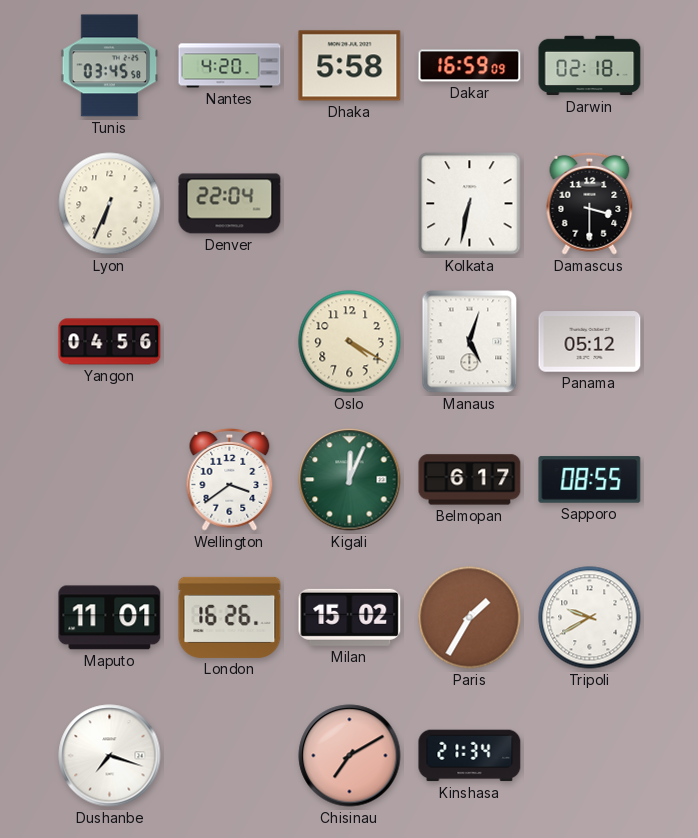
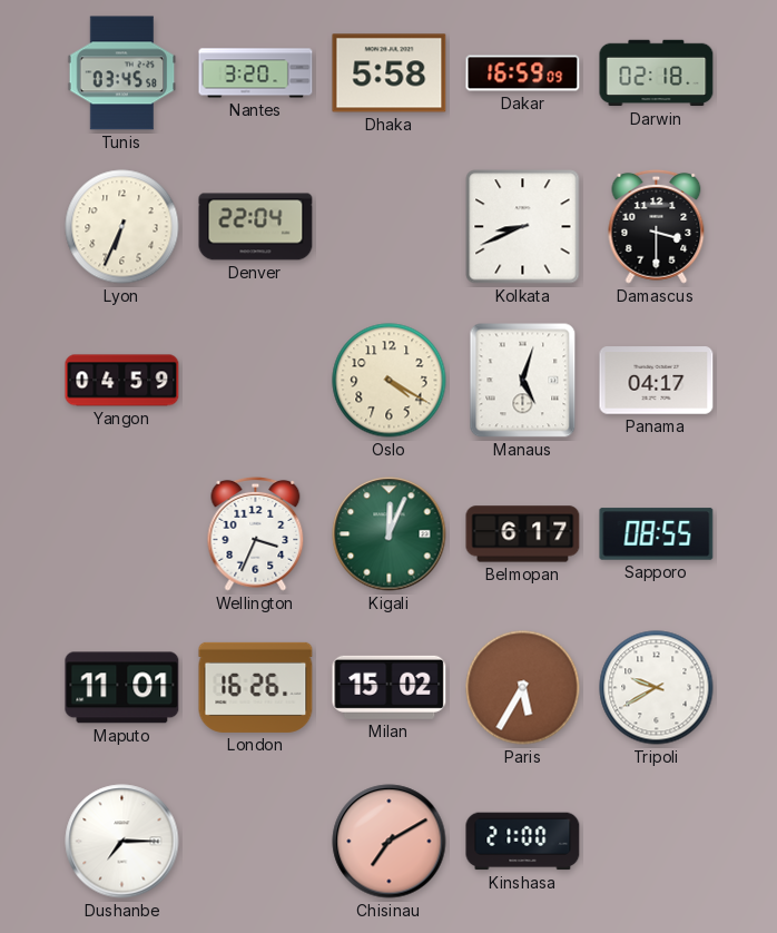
Nantes: 4:20 -> 3:20 (256, 73)
Kolkata: 6:32 -> 8:41 (523, 227)
Yangon: 04:56 -> 04:59 (122, 381)
Panama: 05:12 -> 04:17 (657, 381)
Wellington: 3:39 -> 3:34 (256, 533)
Paris: 1:35 -> 5:35 (523, 688)
Dushanbe: 7:18 -> 7:15 (122, 842)
Kinshasa: 21:34 -> 21:00 (523, 842)
